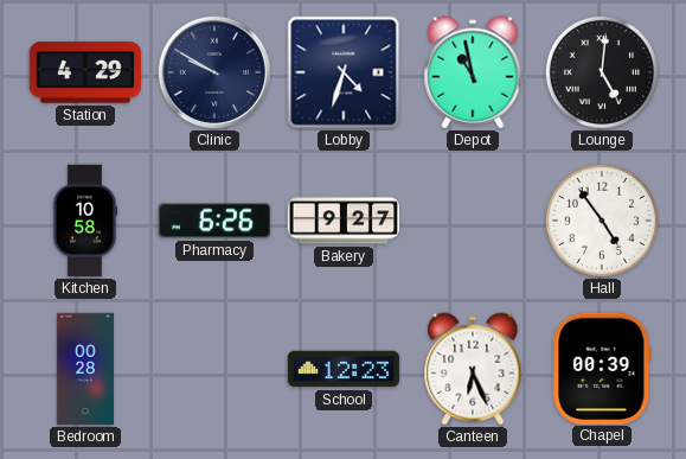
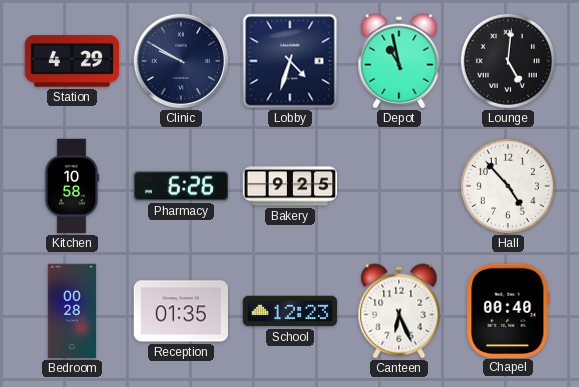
Bakery: 9:27 -> 9:25 (290, 186)
Hall: 4:54 -> 4:53 (508, 186)
Reception: none -> 01:35 (180, 311)
Chapel: 00:39 -> 00:40 (508, 310)
